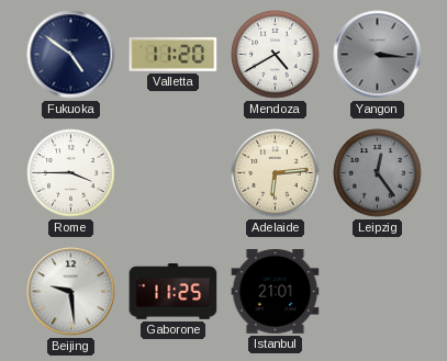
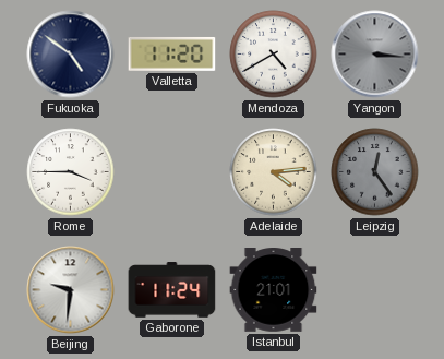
Adelaide: 6:14 -> 4:14 (274, 172)
Beijing: 9:29 -> 9:31 (71, 290)
Gaborone: 11:25 -> 11:24 (172, 290)
